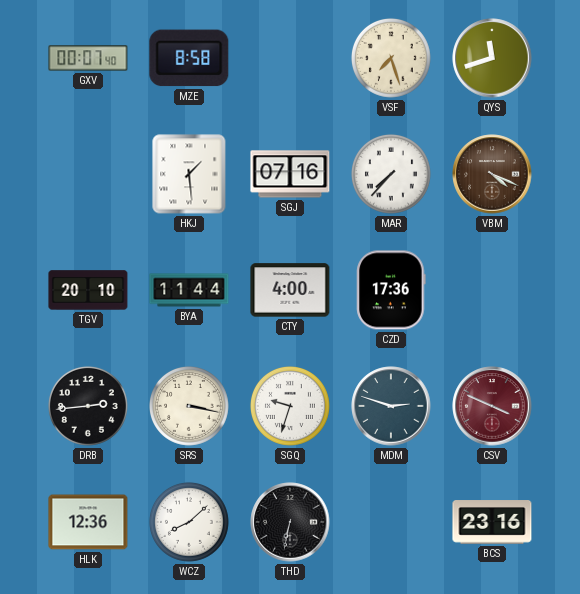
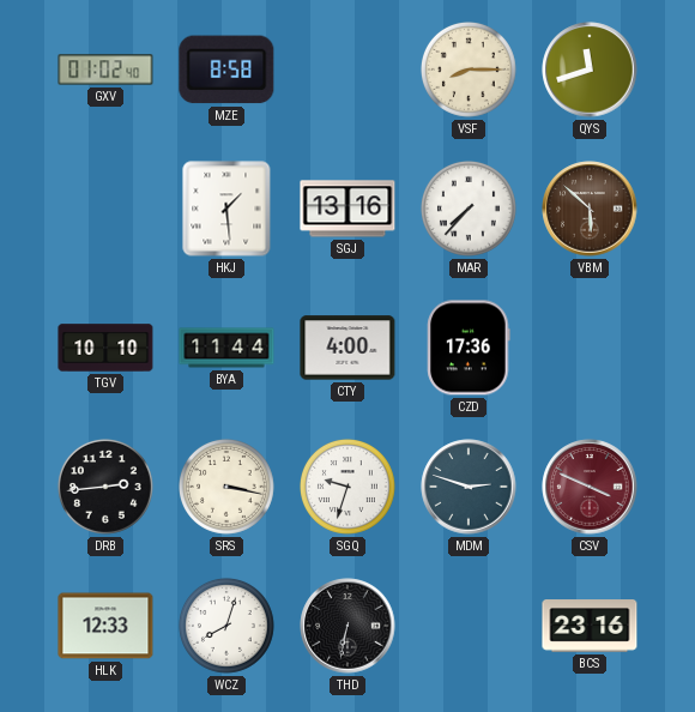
GXV: 00:07 -> 01:02 (105, 70)
VSF: 7:27 -> 8:15 (469, 70)
SGJ: 07:16 -> 13:16 (347, 209)
VBM: 4:19 -> 5:52 (590, 209)
TGV: 20:10 -> 10:10 (105, 348)
HLK: 12:36 -> 12:33 (105, 626)
WCZ: 8:08 -> 8:03 (226, 626)
